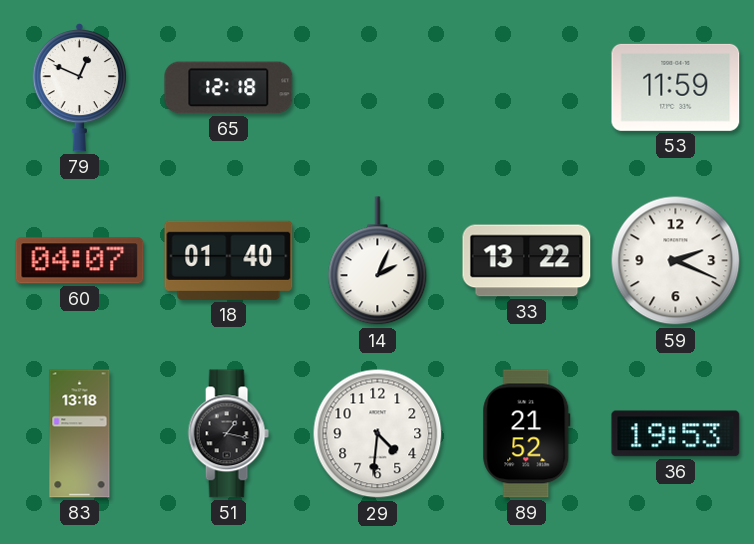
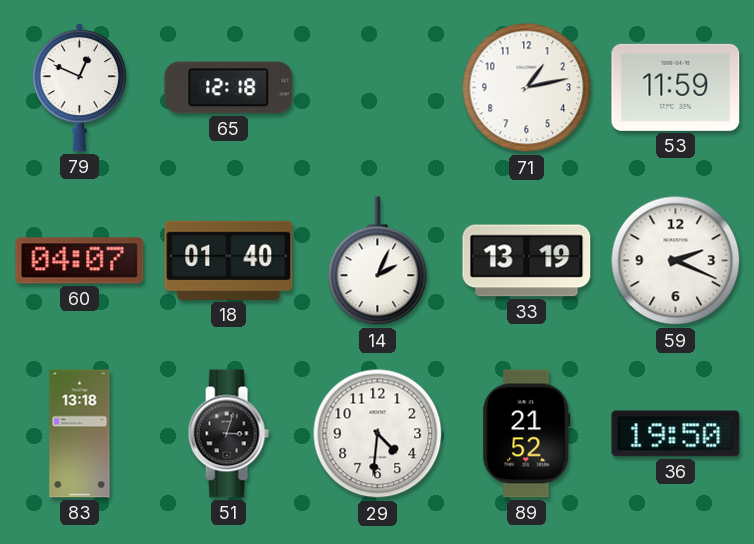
71: none -> 1:13 (527, 88)
33: 13:22 -> 13:19 (527, 261)
51: 1:17 -> 3:03 (228, 434)
36: 19:53 -> 19:50 (676, 434)
